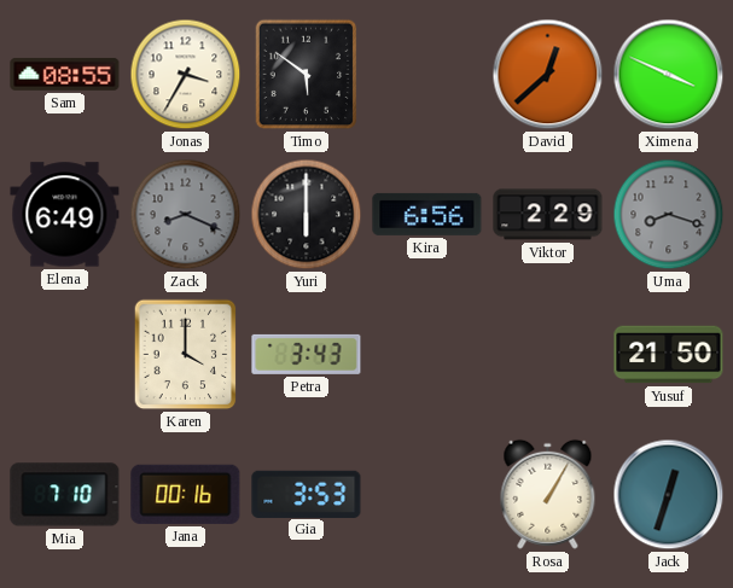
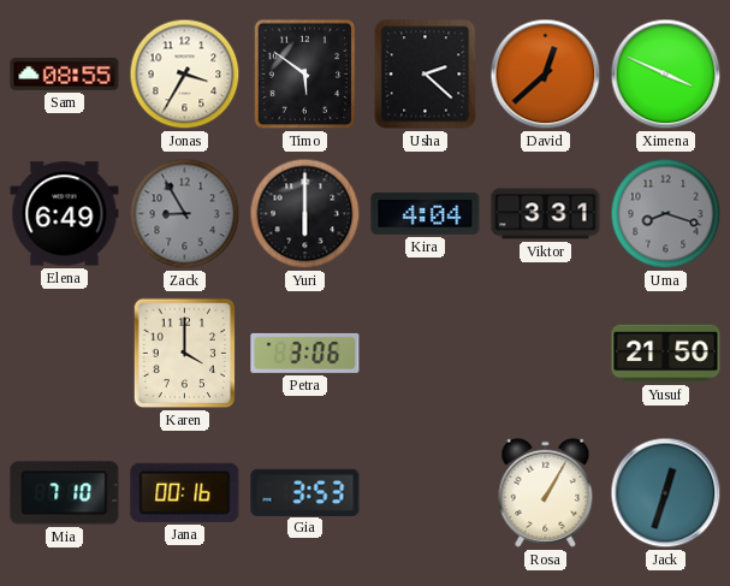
Usha: none -> 2:22 (426, 75)
Zack: 8:19 -> 8:55 (185, 214)
Kira: 6:56 -> 4:04 (426, 213)
Viktor: 2:29 -> 3:31 (546, 214)
Petra: 3:43 -> 3:06 (305, 353)
